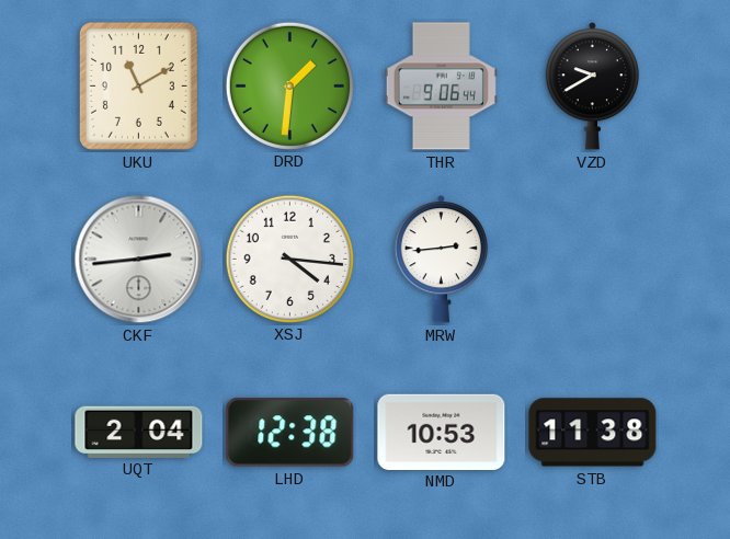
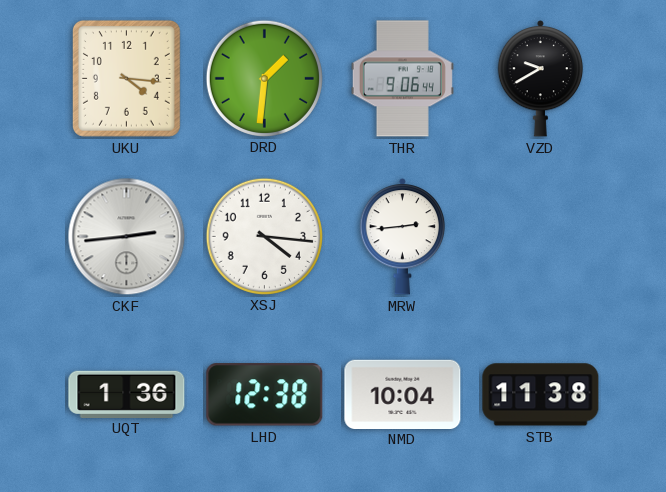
UKU: 11:10 -> 4:16 (126, 78)
UQT: 2:04 -> 1:36 (127, 394)
NMD: 10:53 -> 10:04 (403, 394)
